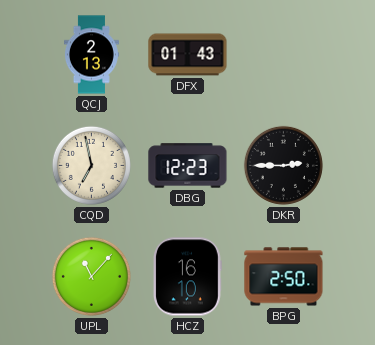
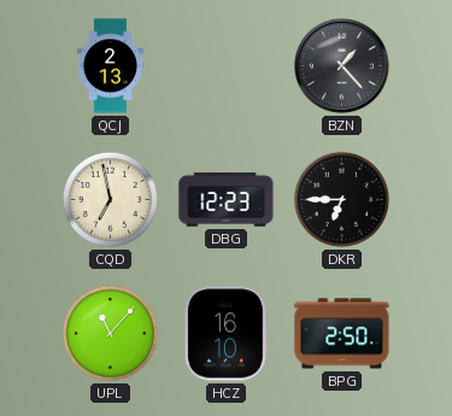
DFX: 01:43 -> none (188, 55)
BZN: none -> 1:23 (342, 66)
DKR: 2:45 -> 6:45 (341, 199)
